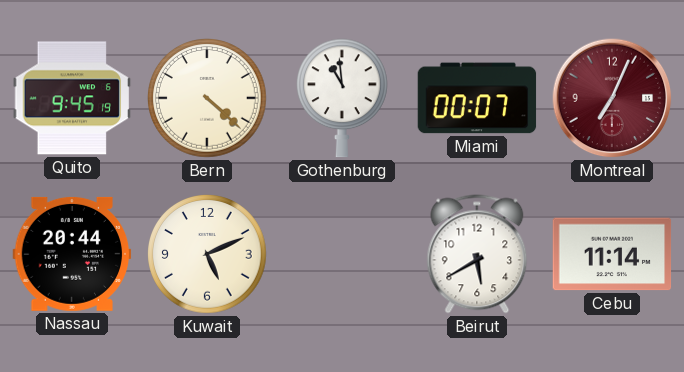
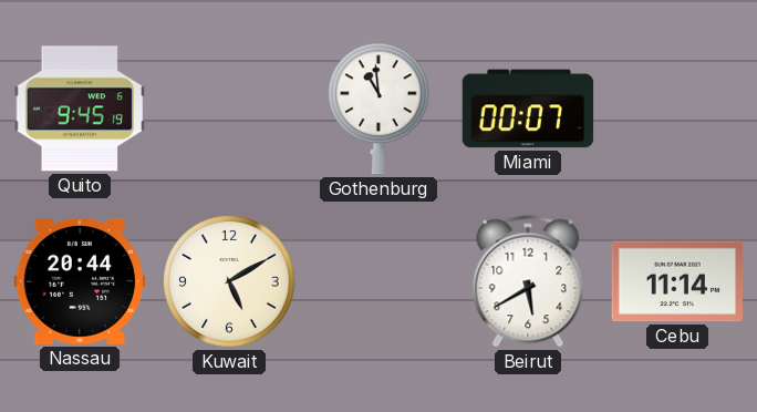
Bern: 4:22 -> none (208, 99)
Montreal: 7:04 -> none (612, 98)
Kuwait: 5:11 -> 5:10 (230, 282)
